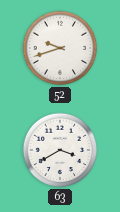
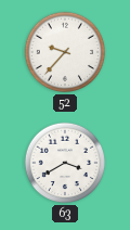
52: 9:42 -> 9:37 (65, 52)
